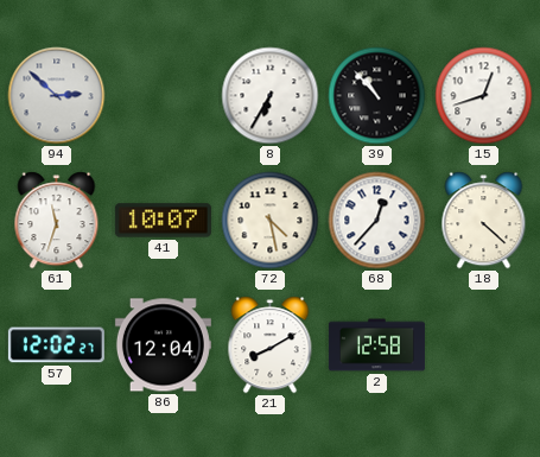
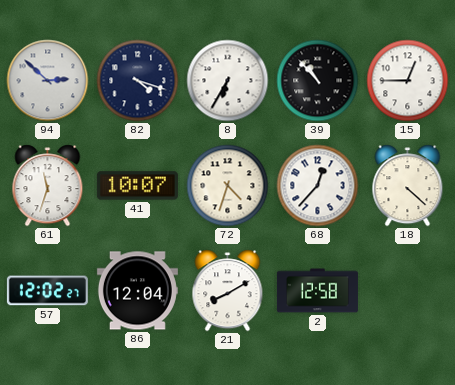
82: none -> 4:18 (138, 81)
15: 12:42 -> 12:45 (408, 81)
72: 4:28 -> 4:33 (228, 186)
